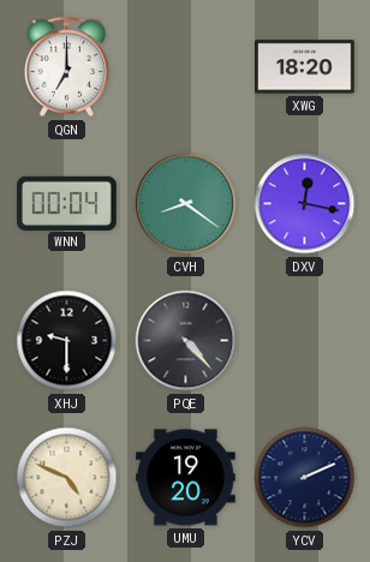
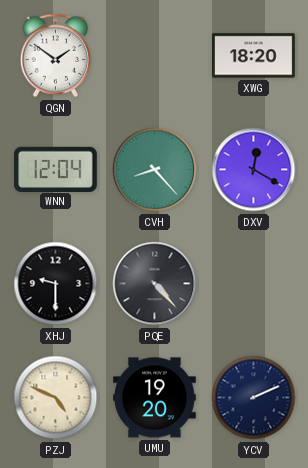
QGN: 7:00 -> 1:51 (56, 56)
WNN: 00:04 -> 12:04 (56, 169)
CVH: 8:21 -> 8:23 (155, 170)
DXV: 12:17 -> 12:20 (254, 170)
